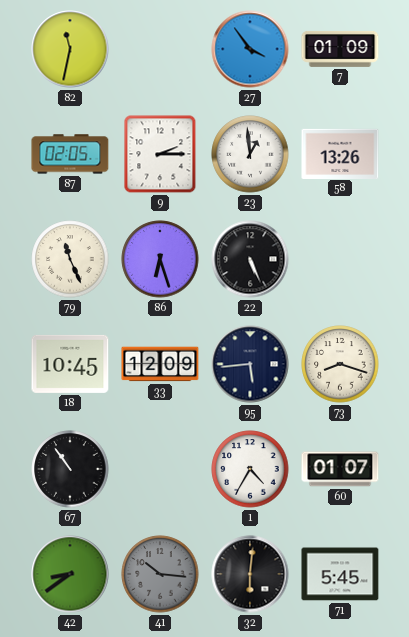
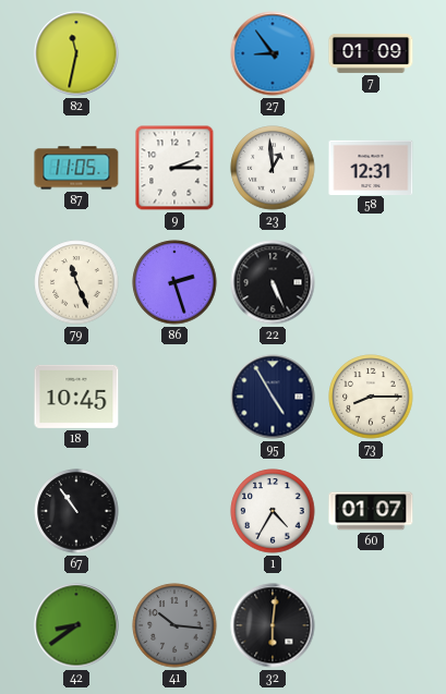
27: 3:54 -> 8:54 (273, 53)
87: 02:05 -> 11:05 (76, 168)
58: 13:26 -> 12:31 (371, 167)
86: 6:27 -> 2:27 (174, 282)
33: 12:09 -> none (160, 364)
95: 5:44 -> 4:55 (273, 397)
73: 8:18 -> 8:15 (371, 397)
71: 5:45 -> none (340, 574)
